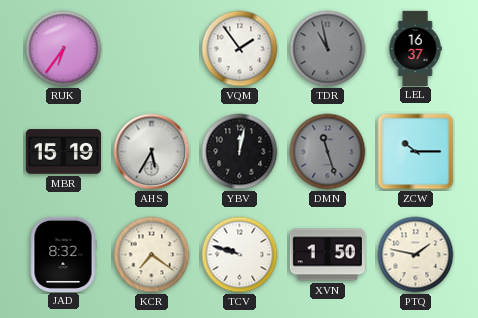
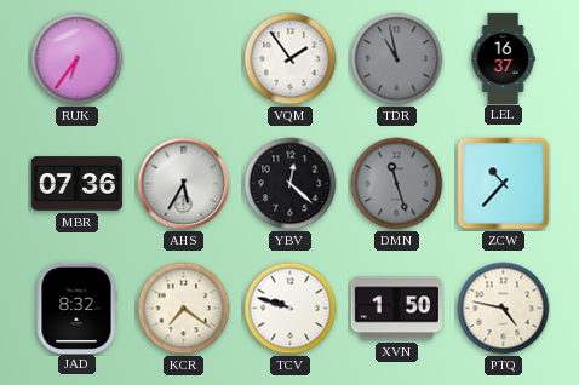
MBR: 15:19 -> 07:36 (76, 184)
YBV: 12:02 -> 12:22 (291, 184)
ZCW: 10:15 -> 10:37 (504, 184)
PTQ: 1:47 -> 4:47 (504, 309)
